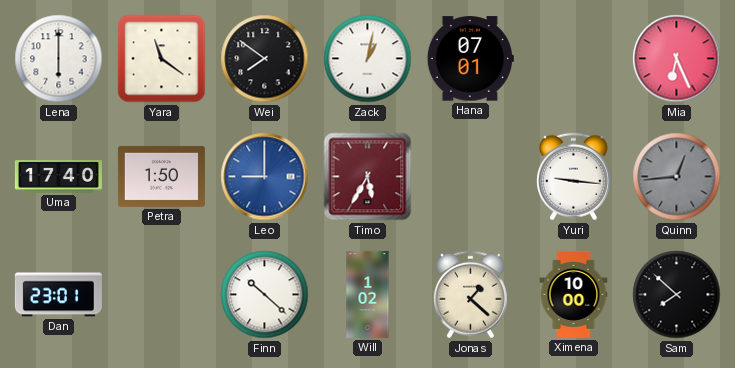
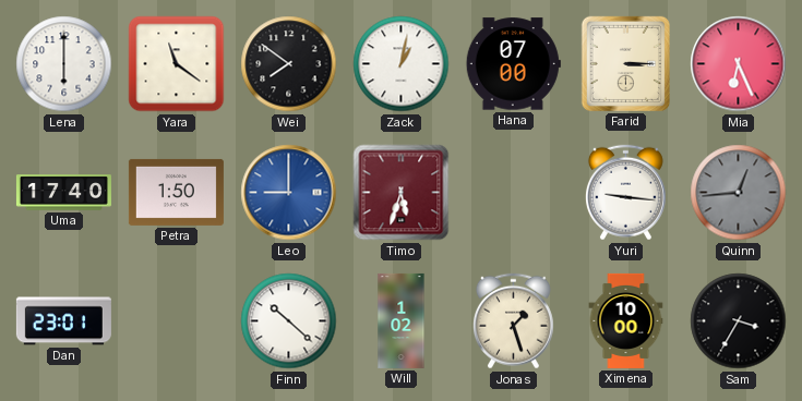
Hana: 07:01 -> 07:00 (513, 64)
Farid: none -> 3:15 (625, 63)
Timo: 5:35 -> 5:33 (402, 193)
Jonas: 1:22 -> 1:27 (513, 321)
Sam: 7:52 -> 3:35 (739, 321)
